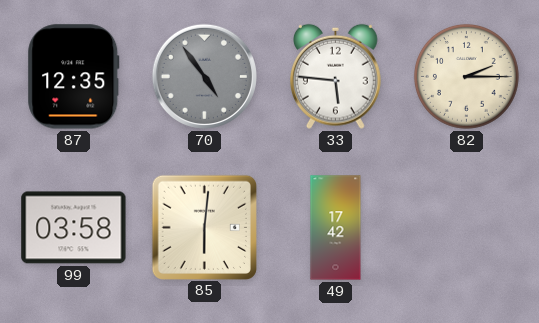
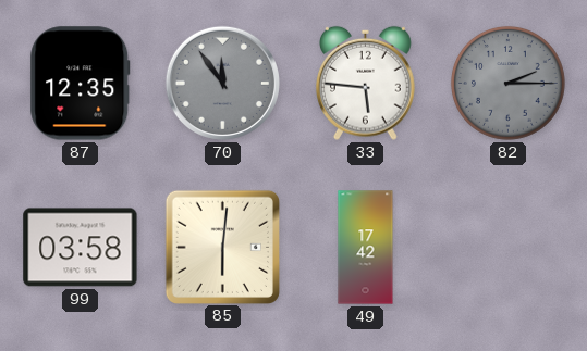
70: 4:54 -> 11:54 (222, 83)
82 dial: cream -> grey (507, 83)
